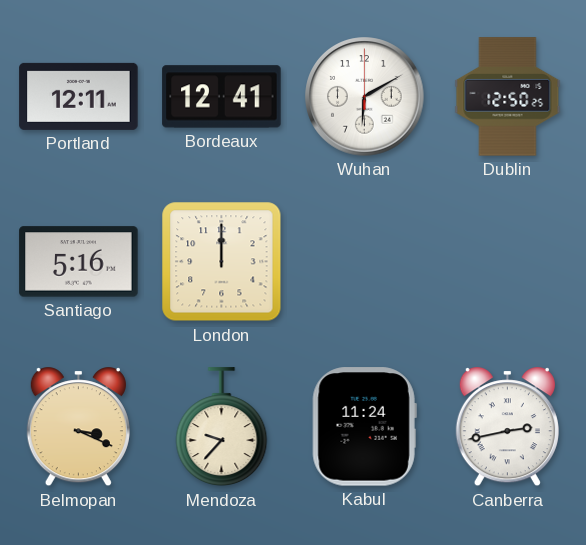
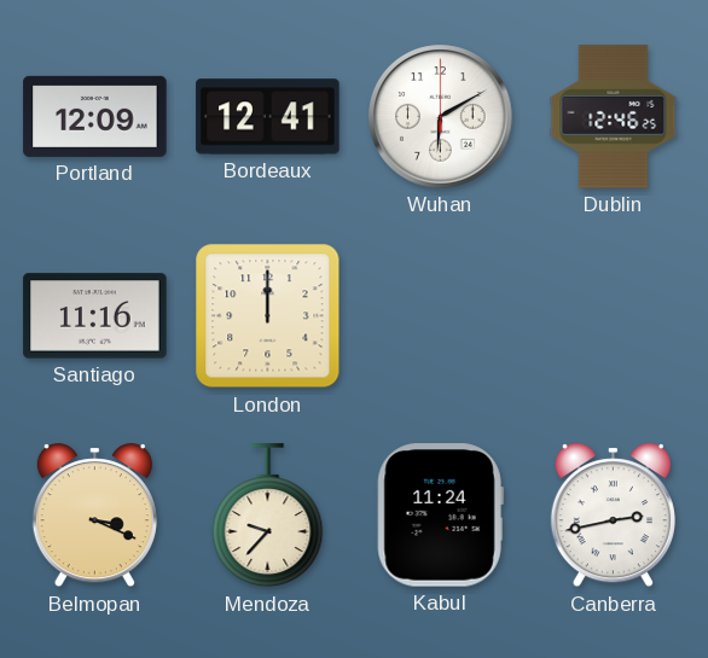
Portland: 12:11 -> 12:09 (95, 116)
Dublin: 12:50 -> 12:46 (614, 117)
Santiago: 5:16 -> 11:16 (95, 316)
